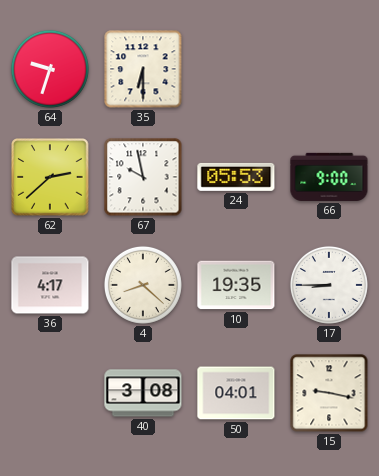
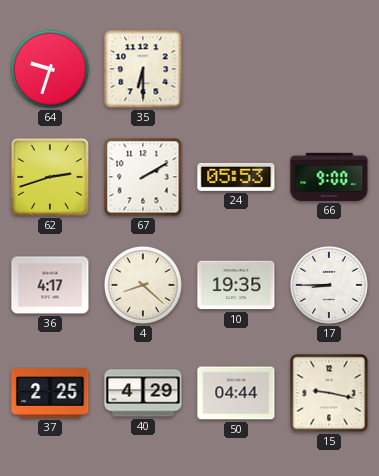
62: 2:38 -> 2:42 (50, 177)
67: 9:58 -> 2:10 (143, 177)
37: none -> 2:25 (50, 393)
40: 3:08 -> 4:29 (143, 393)
50: 04:01 -> 04:44 (236, 393)
